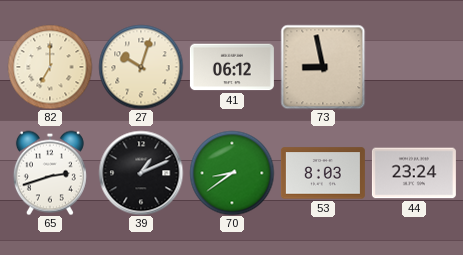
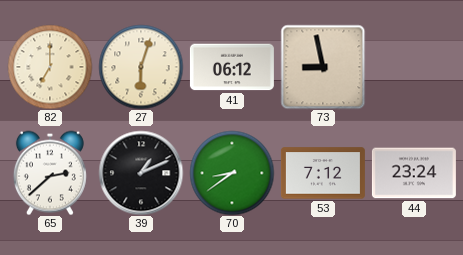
27: 10:03 -> 6:03 (141, 67)
65: 2:42 -> 2:38 (50, 173)
53: 8:03 -> 7:12 (323, 173)
